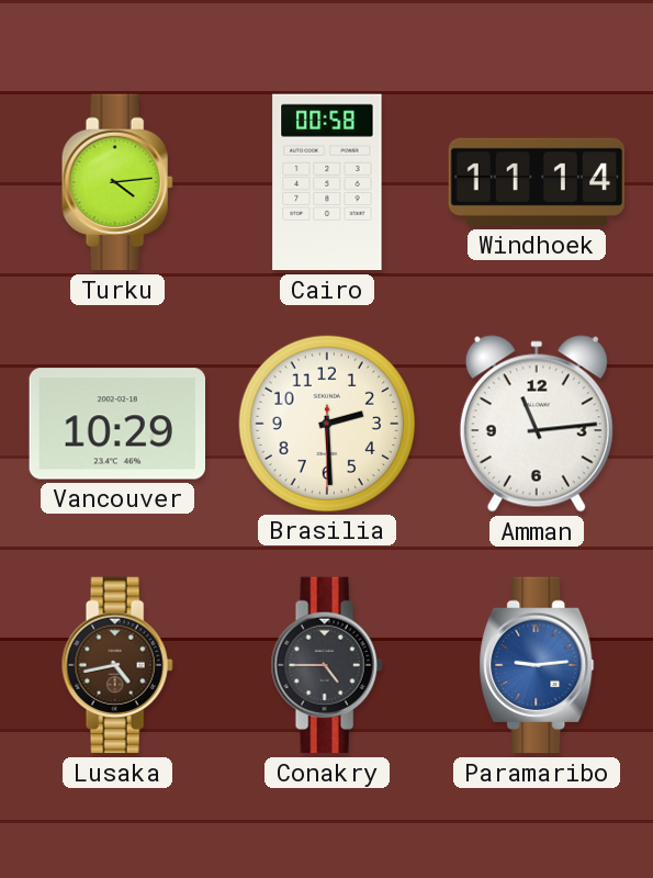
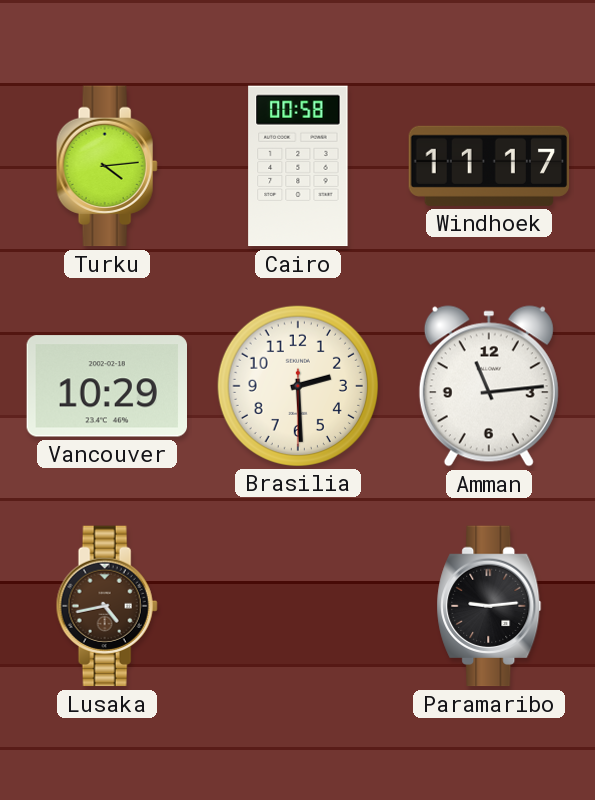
Windhoek: 11:14 -> 11:17 (489, 166)
Conakry: 4:45 -> none (327, 665)
Paramaribo dial: blue -> black (489, 606)
